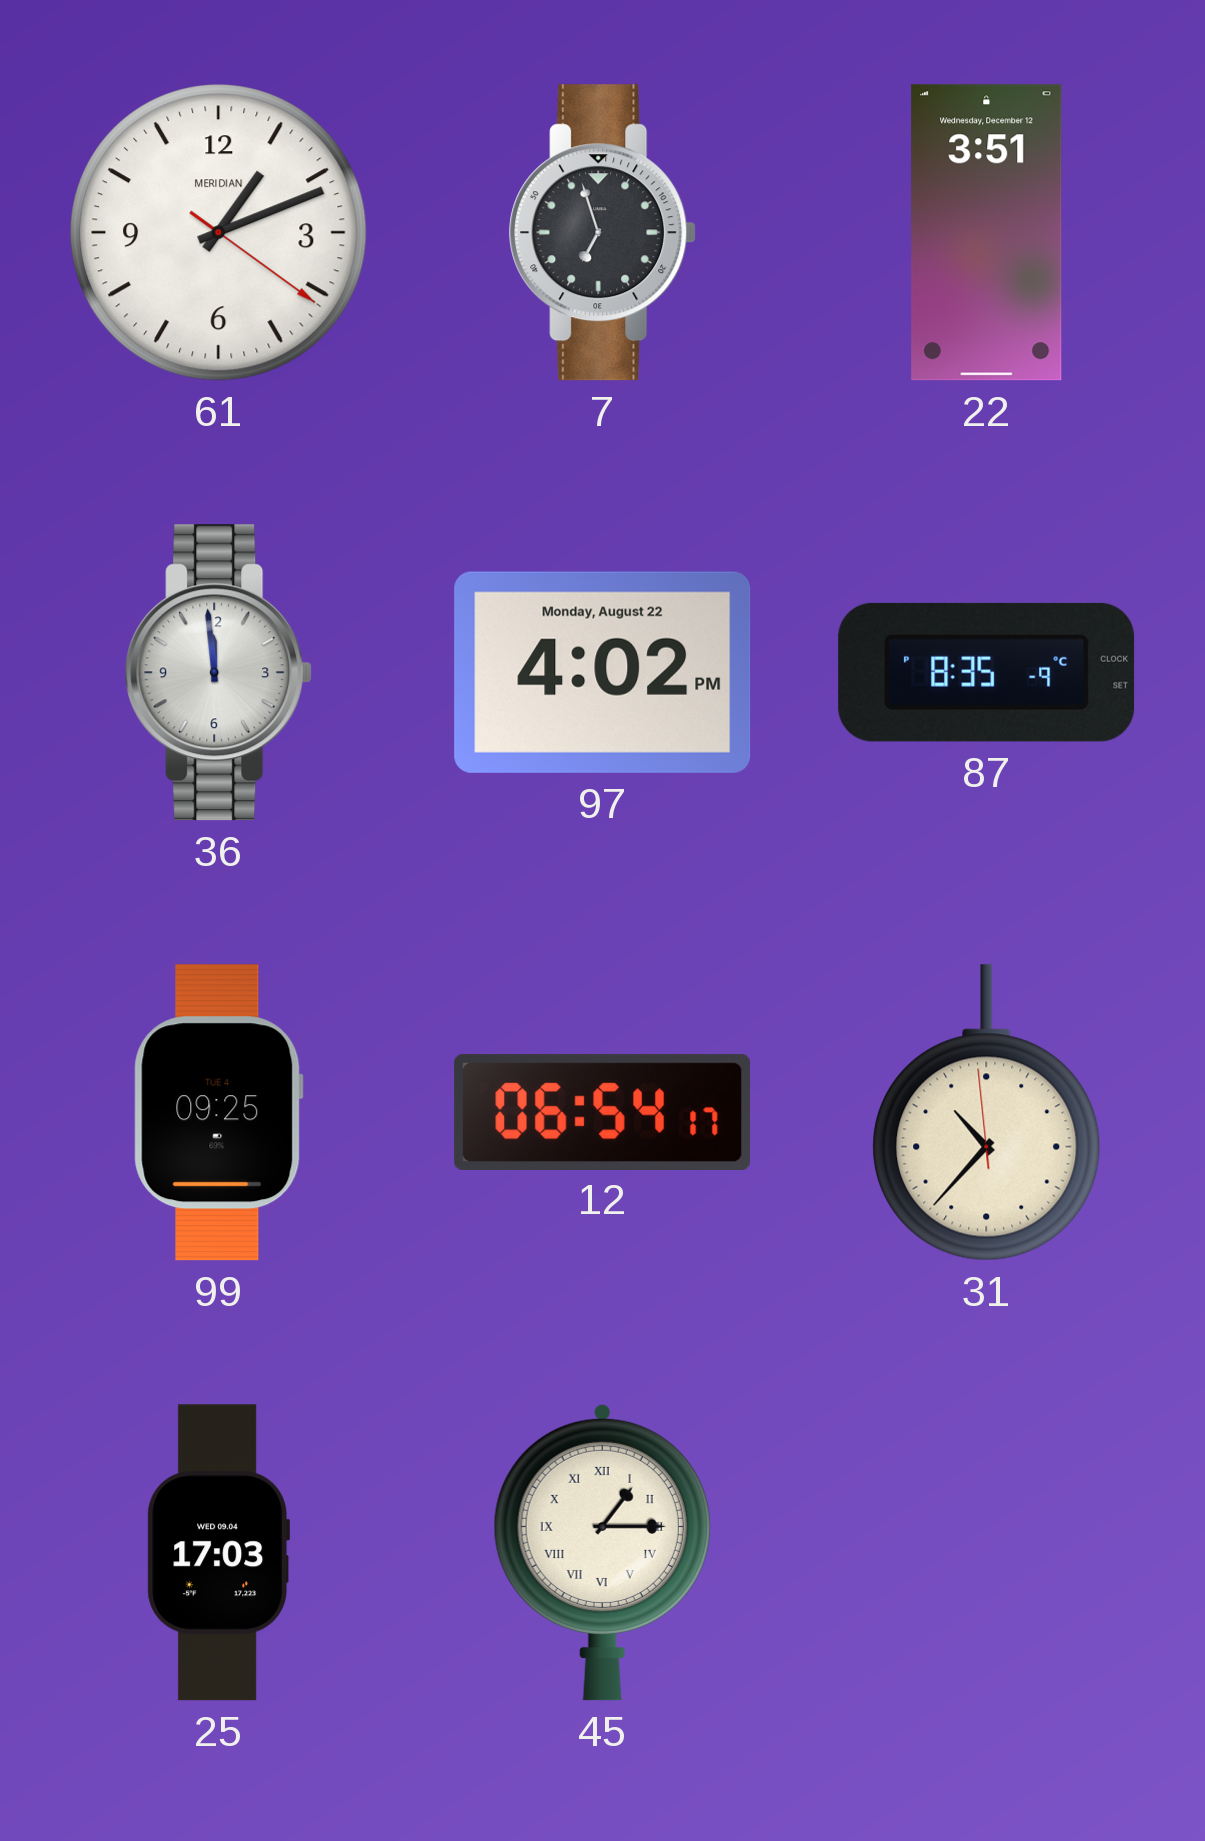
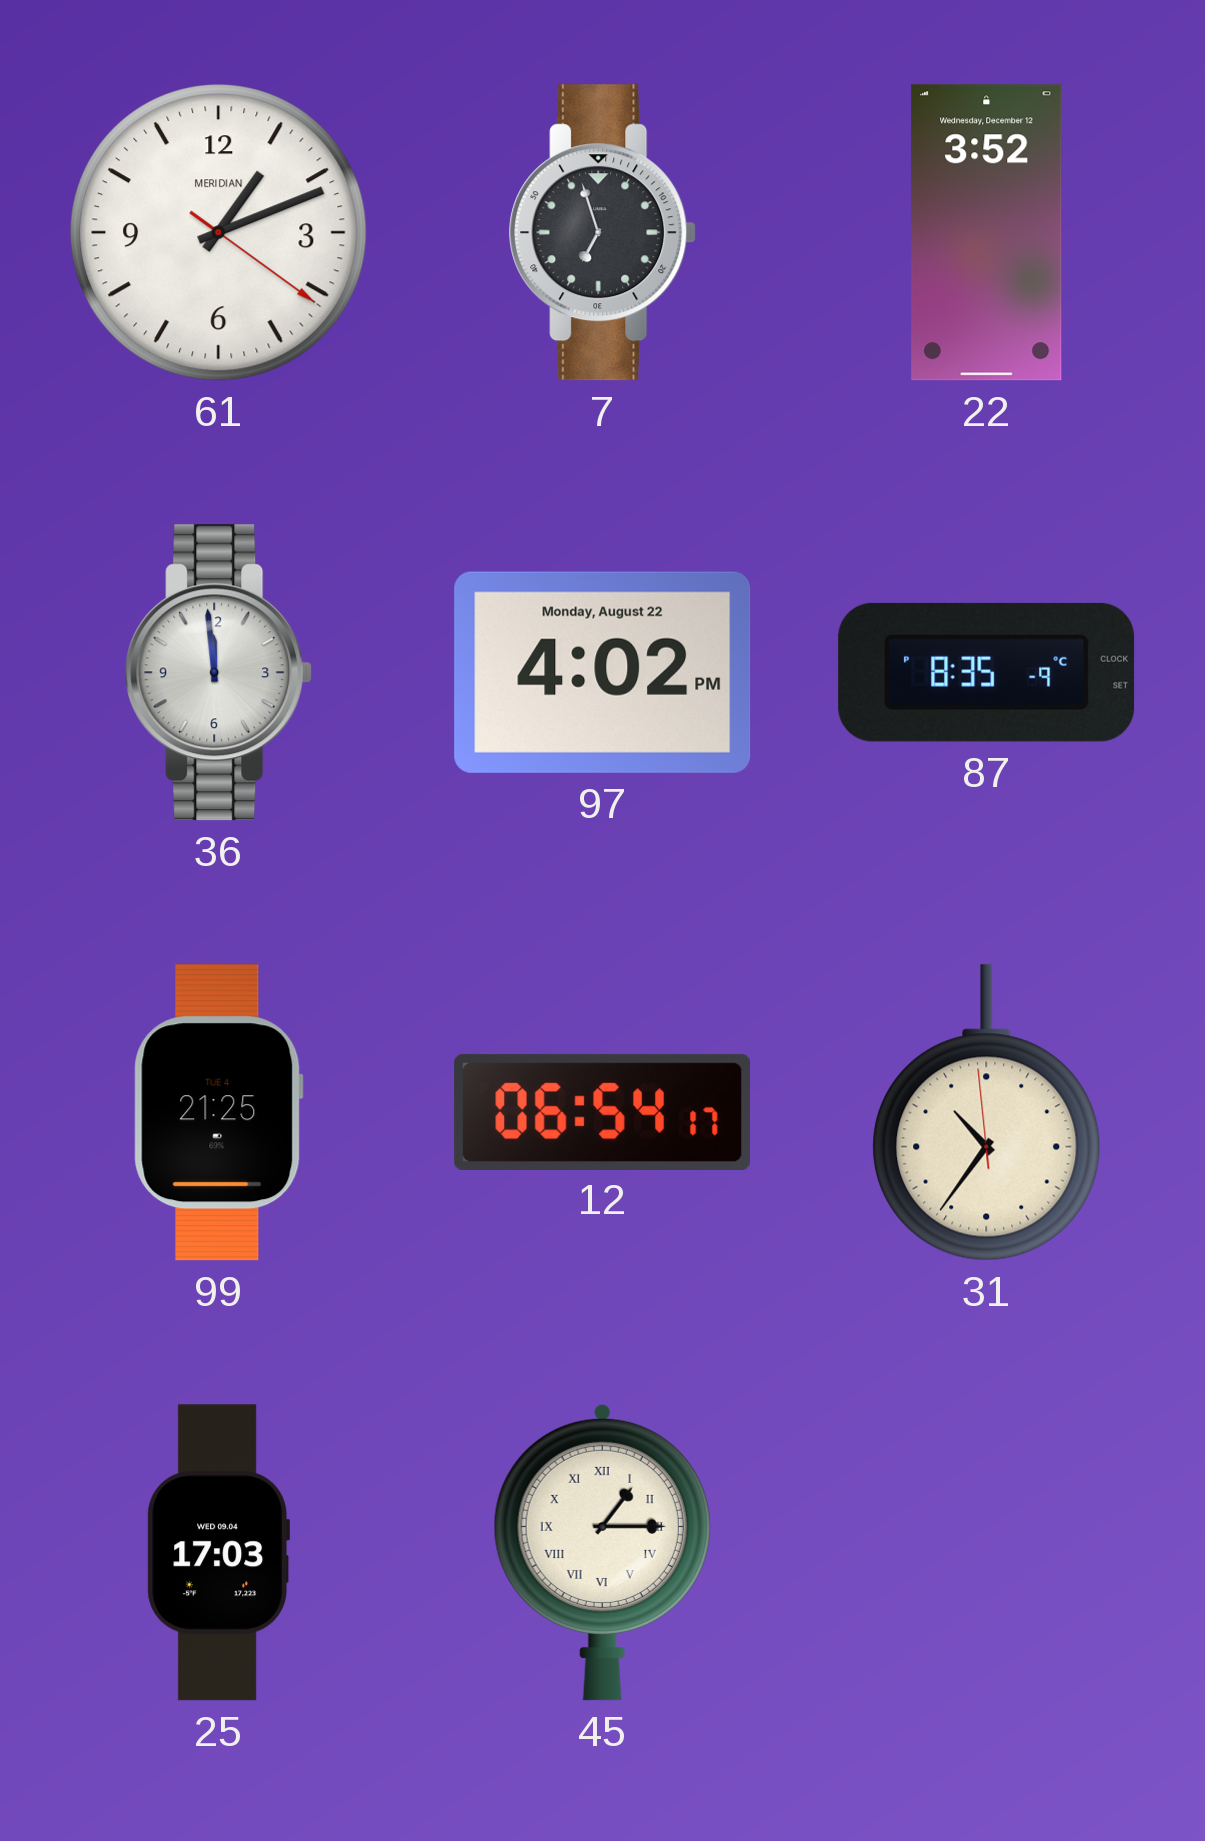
22: 3:51 -> 3:52 (987, 233)
99: 09:25 -> 21:25 (218, 1113)
31: 10:36 -> 10:35 (987, 1113)
